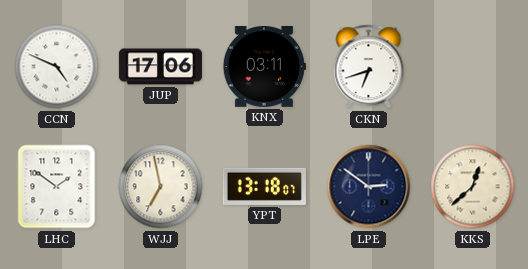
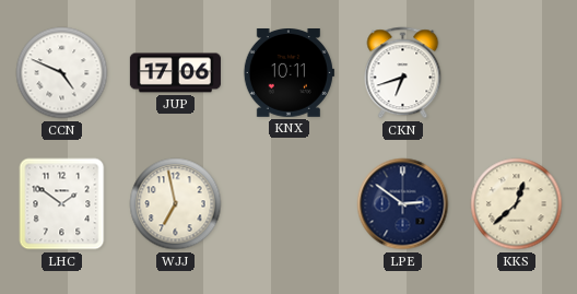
KNX: 03:11 -> 10:11 (288, 73)
YPT: 13:18 -> none (264, 186)
